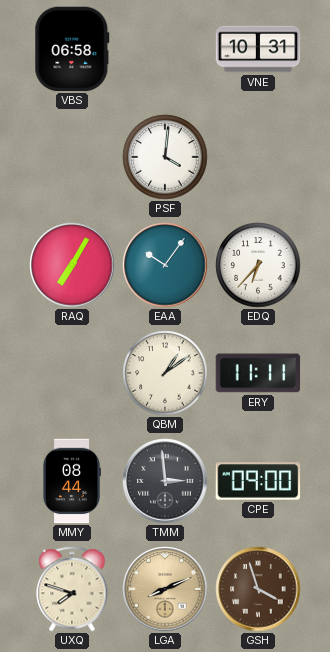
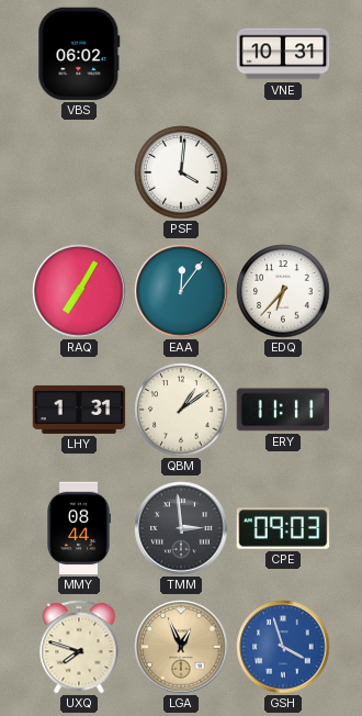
VBS: 06:58 -> 06:02 (79, 54)
EAA: 10:06 -> 12:06 (181, 291)
LHY: none -> 1:31 (79, 410)
CPE: 09:00 -> 09:03 (283, 528)
LGA: 8:11 -> 12:56 (181, 647)
GSH dial: brown -> blue (283, 647)
